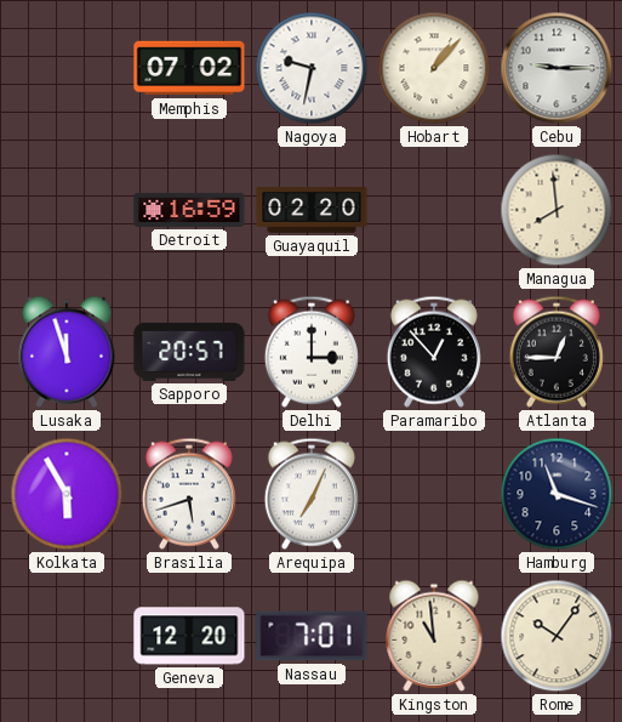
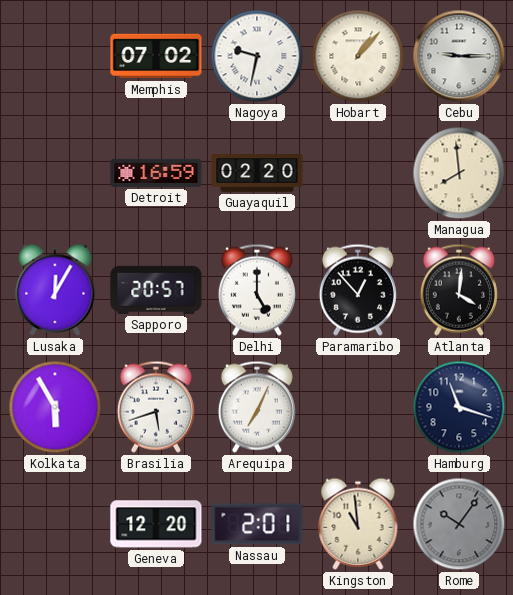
Lusaka: 11:57 -> 12:05 (55, 290)
Delhi: 3:00 -> 5:00 (257, 290)
Atlanta: 12:45 -> 4:01 (459, 290)
Nassau: 7:01 -> 2:01 (257, 524)
Rome dial: cream -> grey (459, 524)
